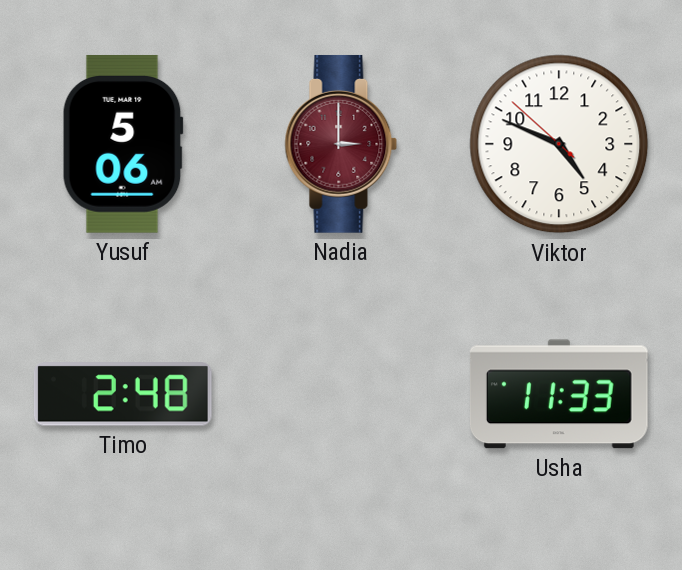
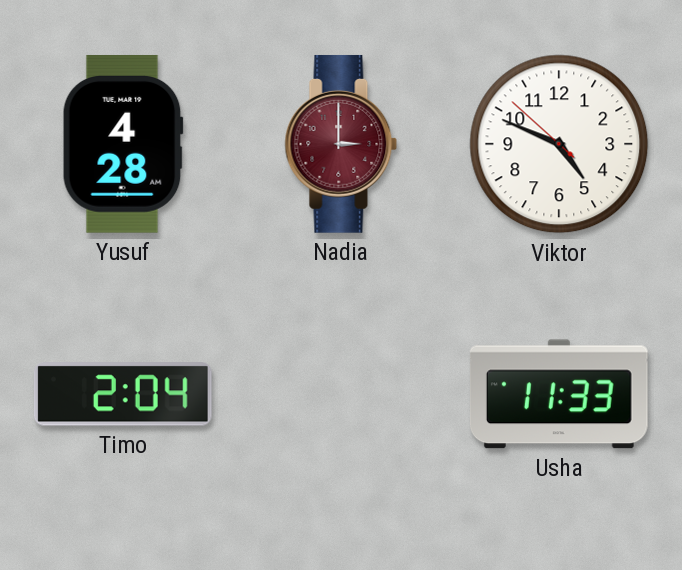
Yusuf: 5:06 -> 4:28 (123, 144)
Timo: 2:48 -> 2:04 (123, 394)
